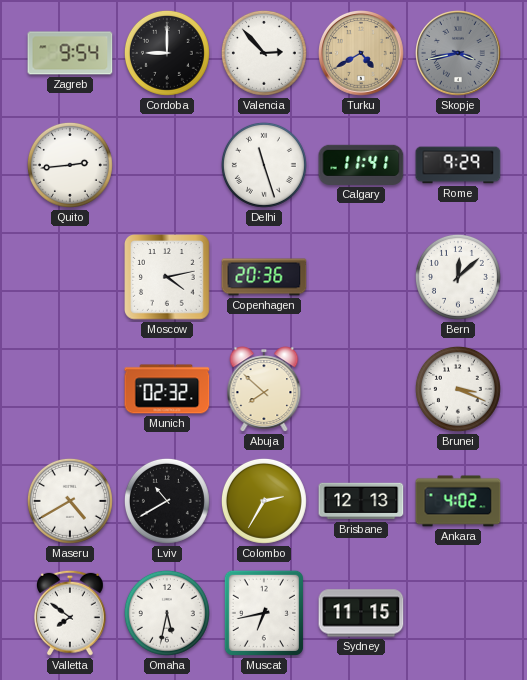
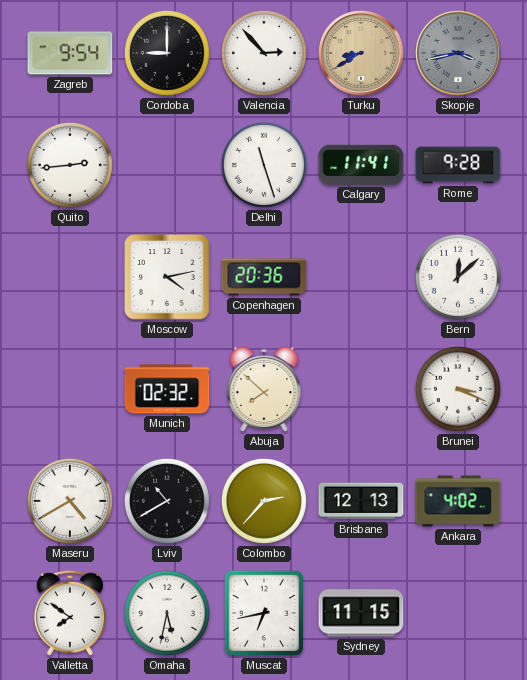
Turku: 4:40 -> 8:40 (362, 54)
Rome: 9:29 -> 9:28 (458, 165)
Colombo: 2:35 -> 2:37 (264, 501)
